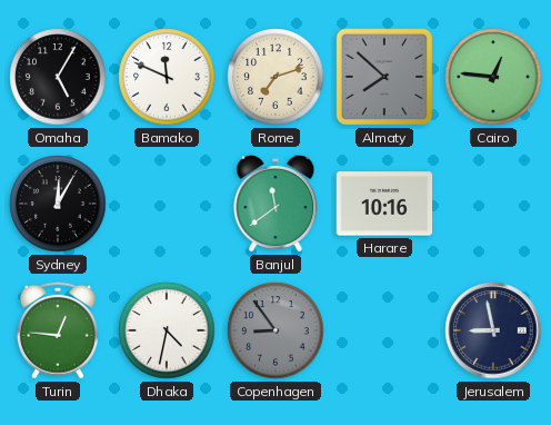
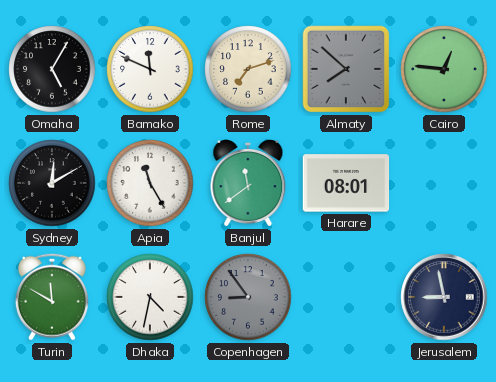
Sydney: 12:05 -> 12:10 (52, 183)
Apia: none -> 11:25 (150, 183)
Harare: 10:16 -> 08:01 (346, 183)
Turin: 12:46 -> 11:50 (52, 297)
